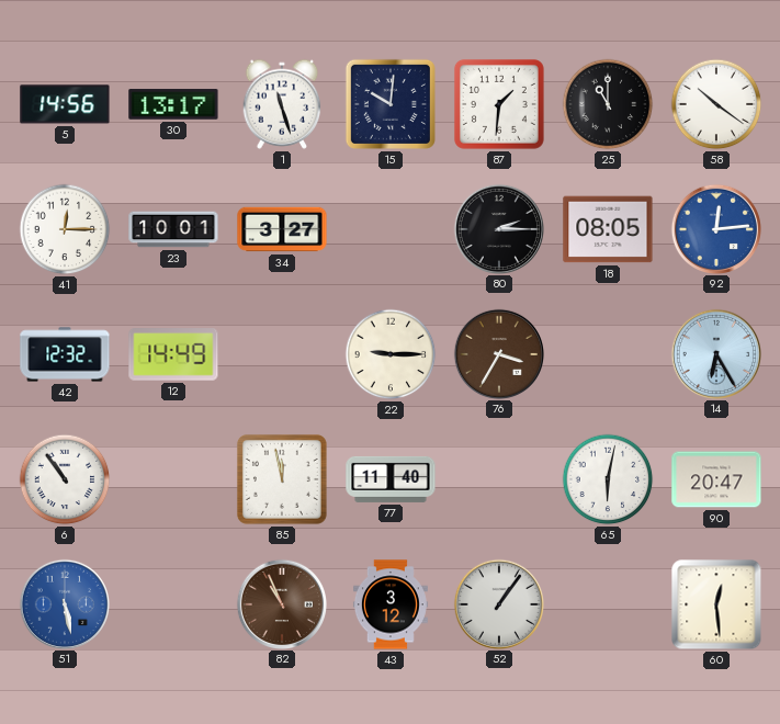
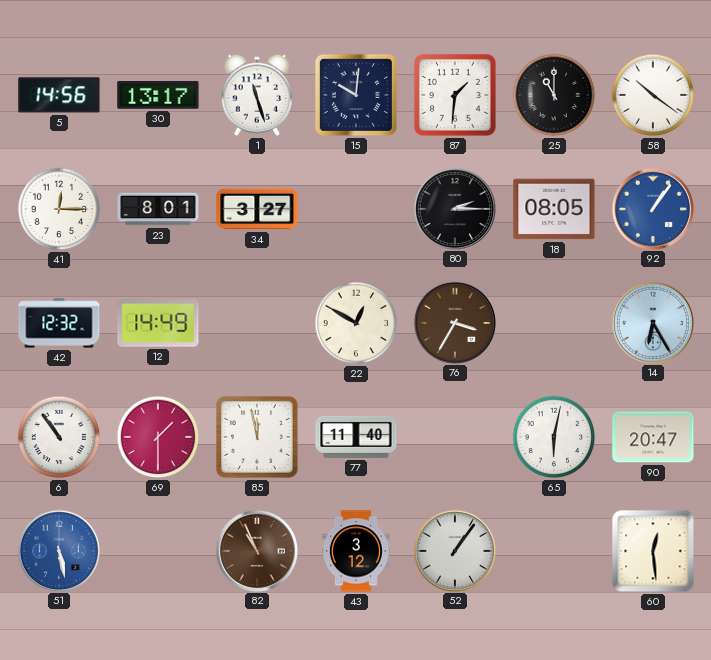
23: 10:01 -> 8:01 (158, 209)
92: 12:14 -> 1:06 (652, 208)
22: 9:15 -> 12:50 (356, 323)
69: none -> 1:30 (158, 437)
